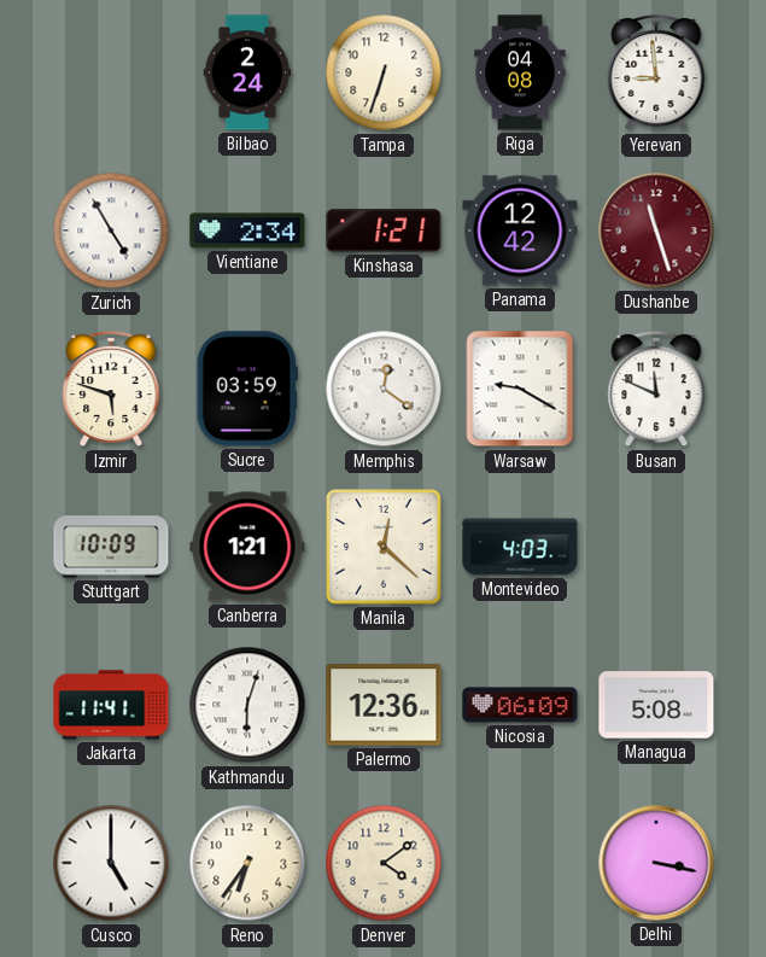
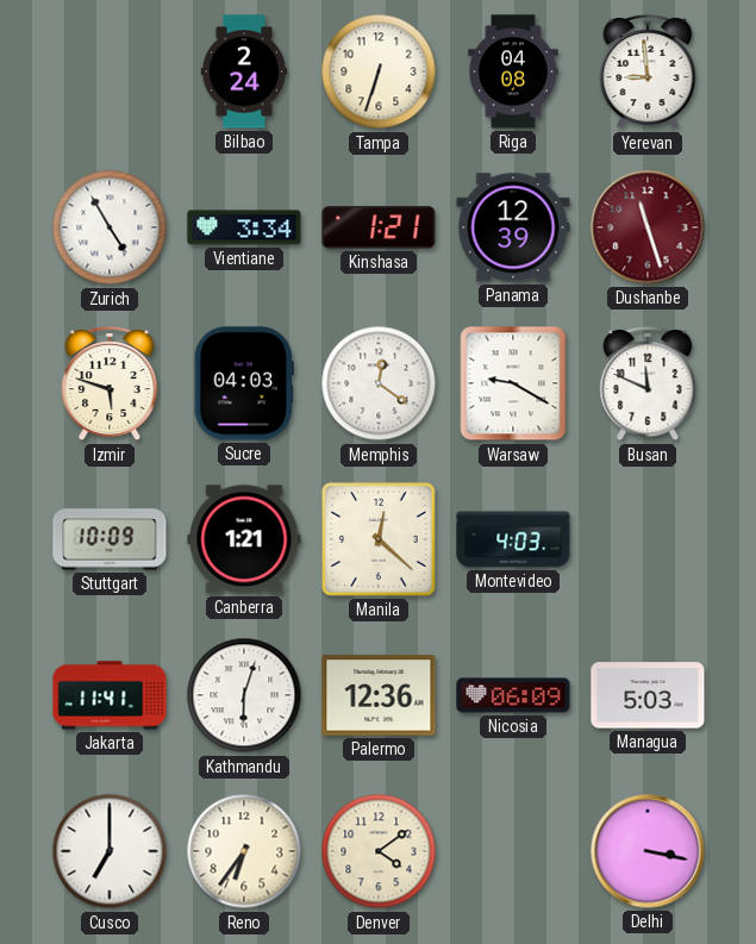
Vientiane: 2:34 -> 3:34 (244, 227)
Panama: 12:42 -> 12:39 (513, 227)
Sucre: 03:59 -> 04:03 (244, 383)
Managua: 5:08 -> 5:03 (648, 695)
Cusco: 5:00 -> 7:00 (110, 851)
